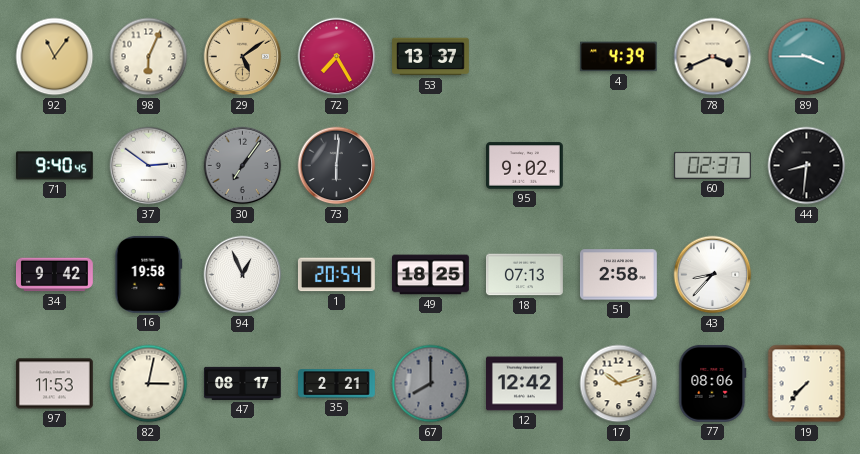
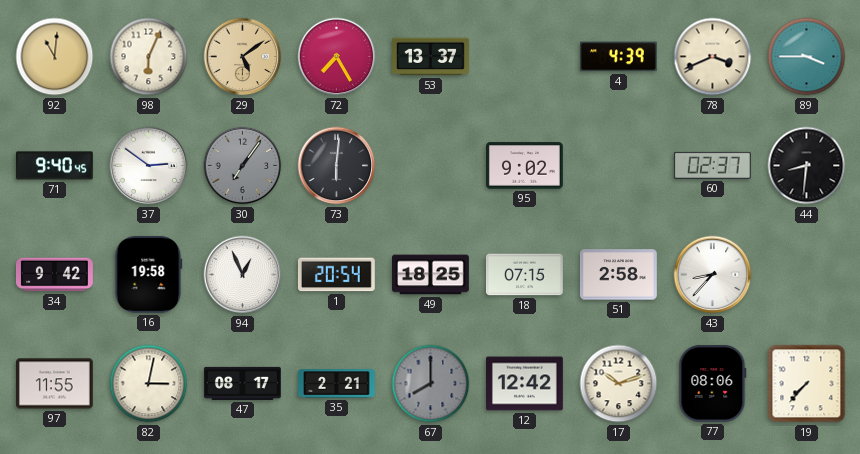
92: 11:06 -> 11:01 (55, 57)
18: 07:13 -> 07:15 (525, 275)
97: 11:53 -> 11:55 (54, 384)
